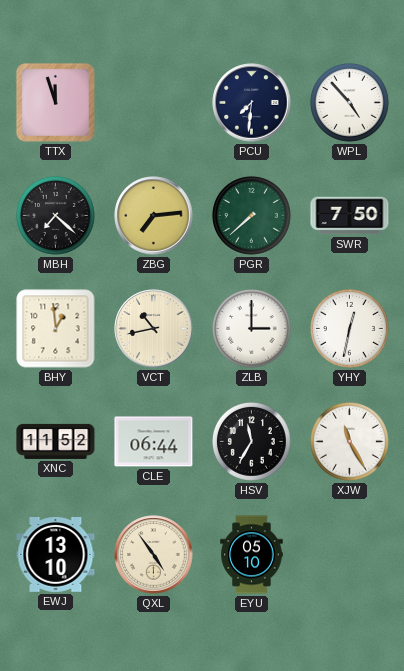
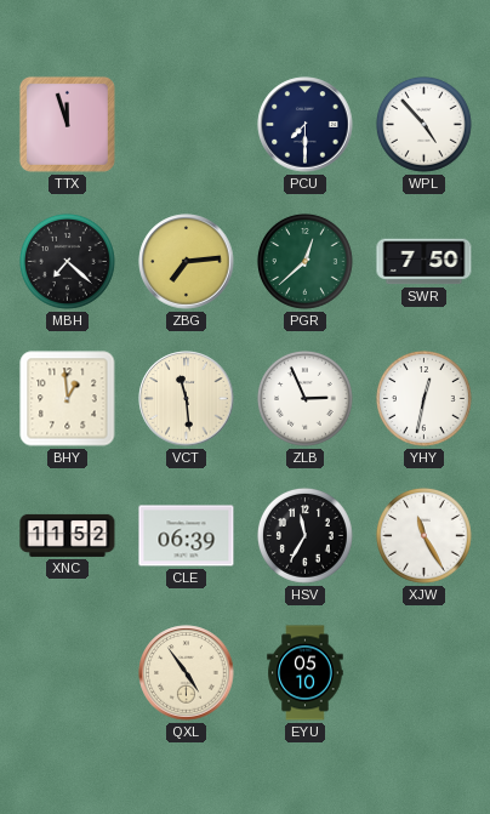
PCU: 7:31 -> 7:30 (306, 125)
PGR: 7:38 -> 12:38 (304, 261)
VCT: 10:43 -> 11:29 (187, 399)
ZLB: 3:00 -> 2:56 (304, 398)
CLE: 06:44 -> 06:39 (187, 536)
EWJ: 13:10 -> none (56, 555)
